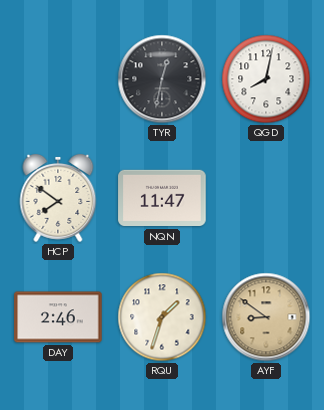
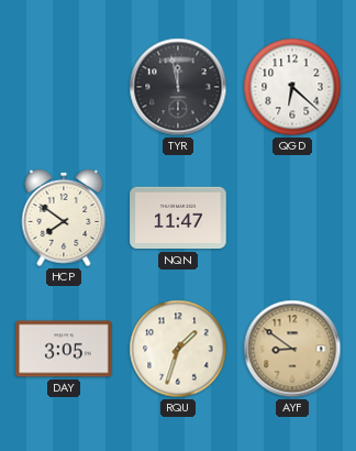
TYR: 12:32 -> 11:58 (178, 87)
QGD: 8:02 -> 6:22 (292, 87)
DAY: 2:46 -> 3:05 (64, 349)
